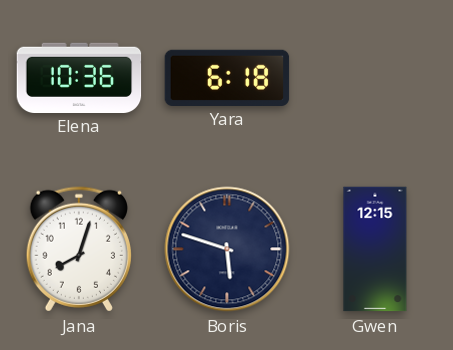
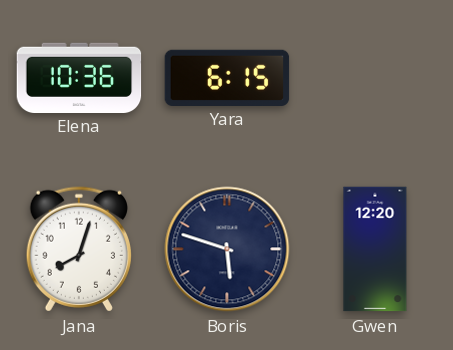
Yara: 6:18 -> 6:15 (227, 77)
Gwen: 12:15 -> 12:20 (375, 249)
